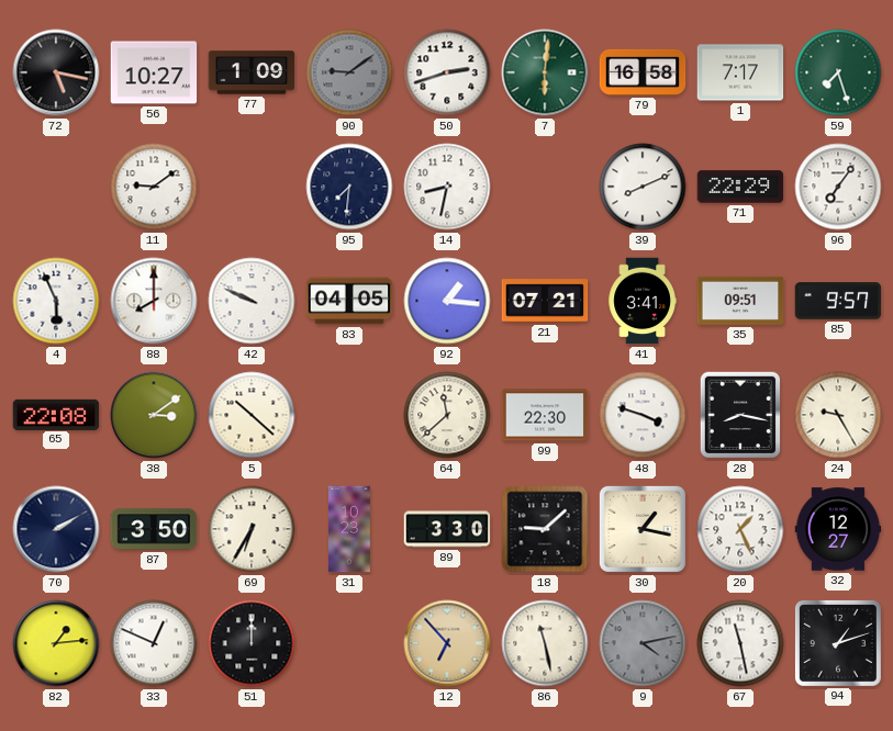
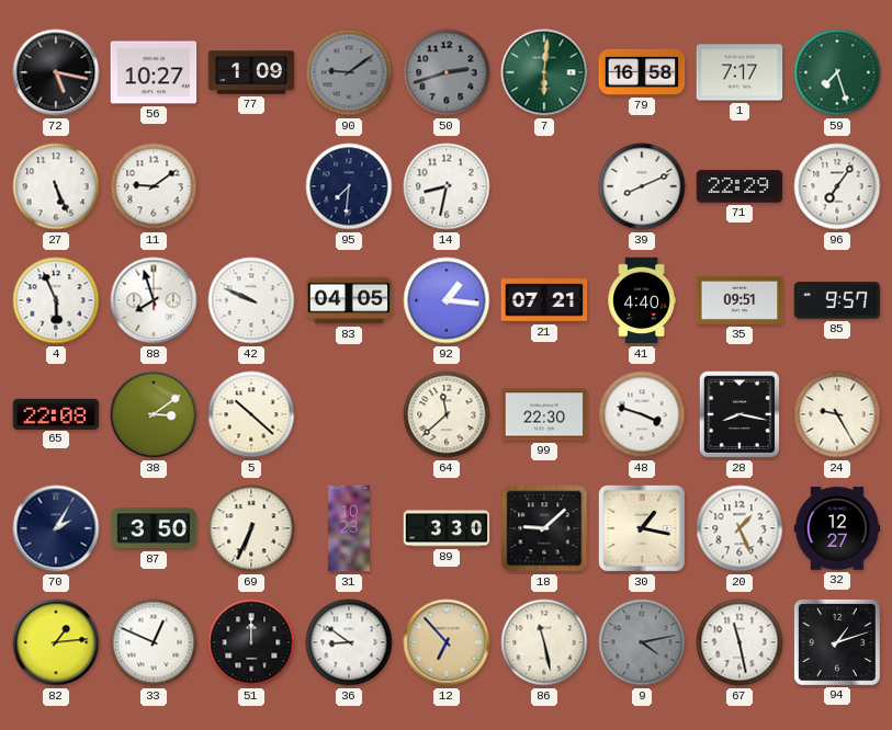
50 dial: white -> grey (447, 72)
27: none -> 5:26 (56, 186)
88: 8:00 -> 7:57 (154, 300)
41: 3:41 -> 4:40 (642, 300)
70: 2:10 -> 2:05 (56, 528)
69: 6:35 -> 6:34 (251, 528)
36: none -> 8:51 (349, 642)
